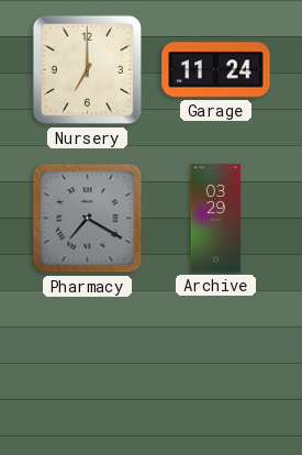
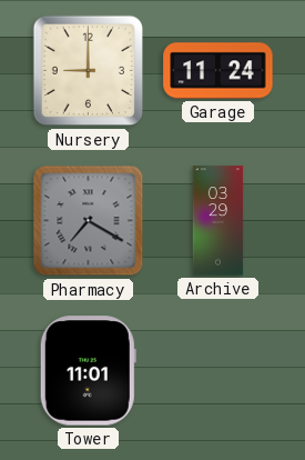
Nursery: 7:00 -> 9:00 (89, 71)
Tower: none -> 11:01 (88, 371)
